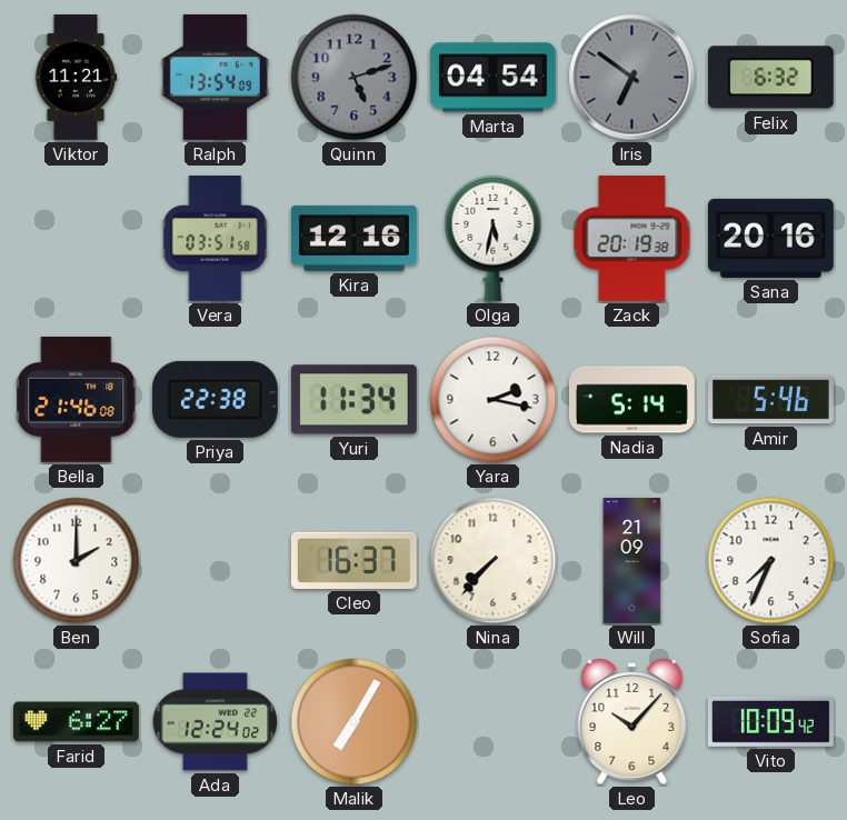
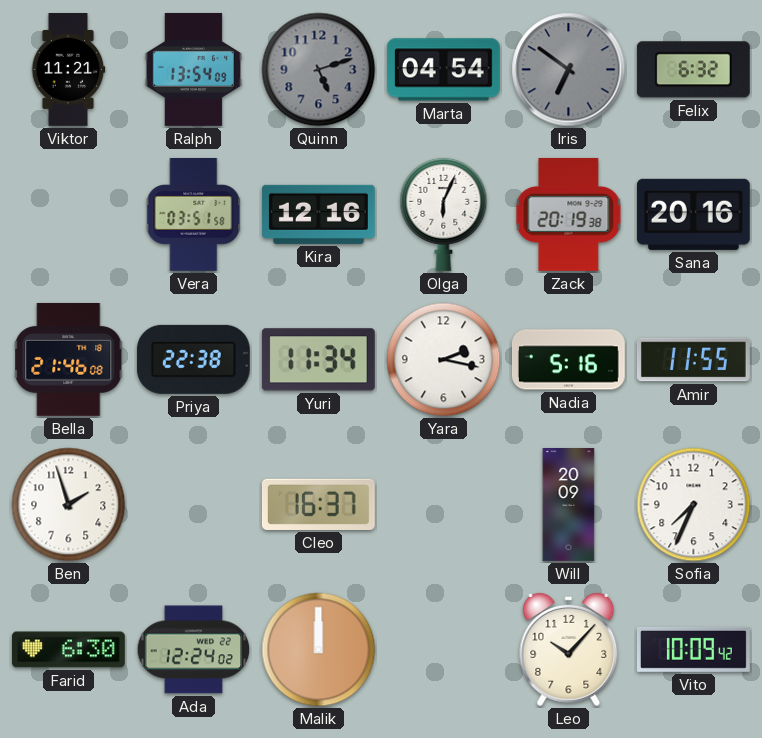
Olga: 5:32 -> 6:04 (444, 214)
Nadia: 5:14 -> 5:16 (568, 360)
Amir: 5:46 -> 11:55 (693, 360)
Ben: 2:00 -> 1:57 (69, 505)
Nina: 7:37 -> none (494, 561)
Will: 21:09 -> 20:09 (569, 505)
Farid: 6:27 -> 6:30 (68, 650)
Malik: 7:05 -> 12:00 (319, 650)
